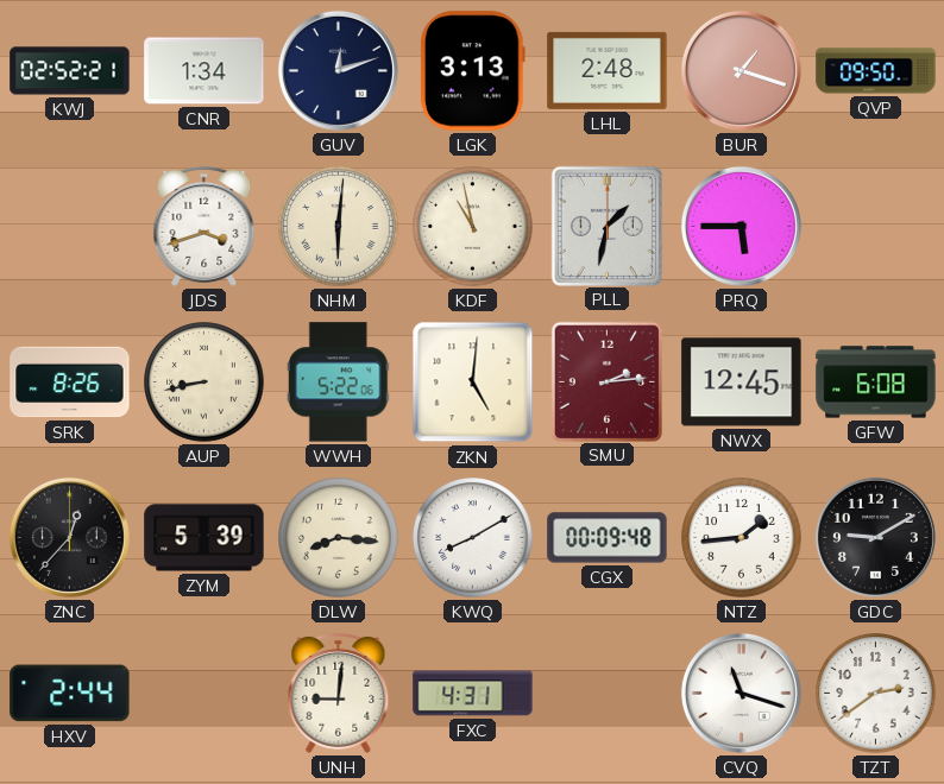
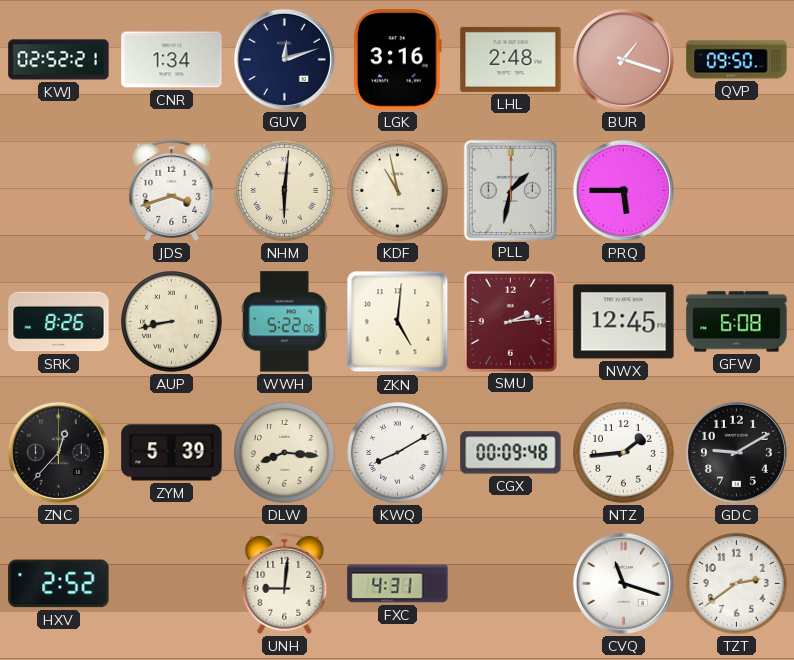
LGK: 3:13 -> 3:16 (397, 60)
HXV: 2:44 -> 2:52 (59, 584)
